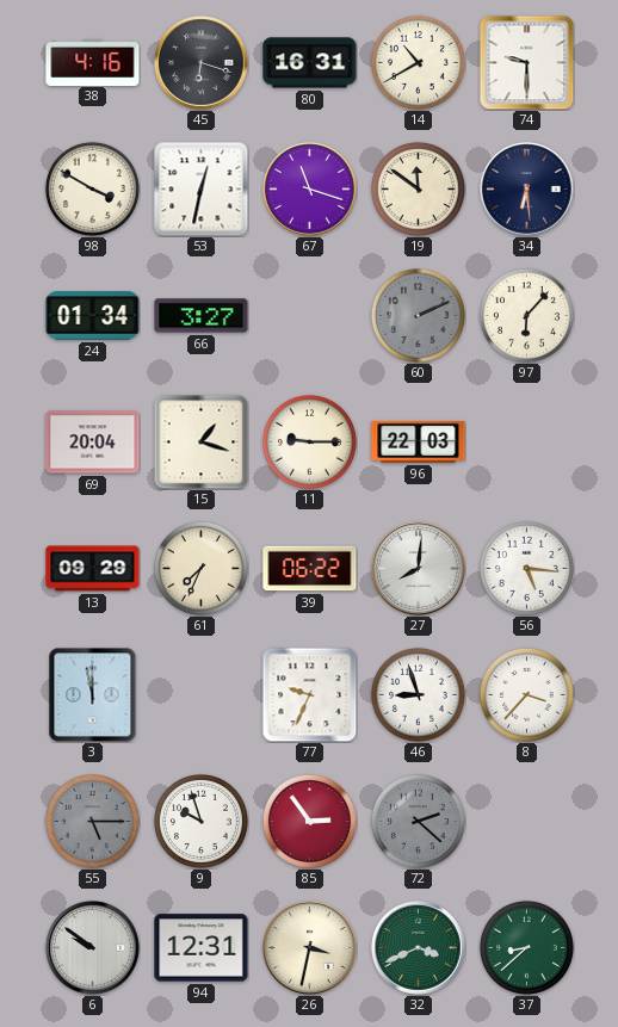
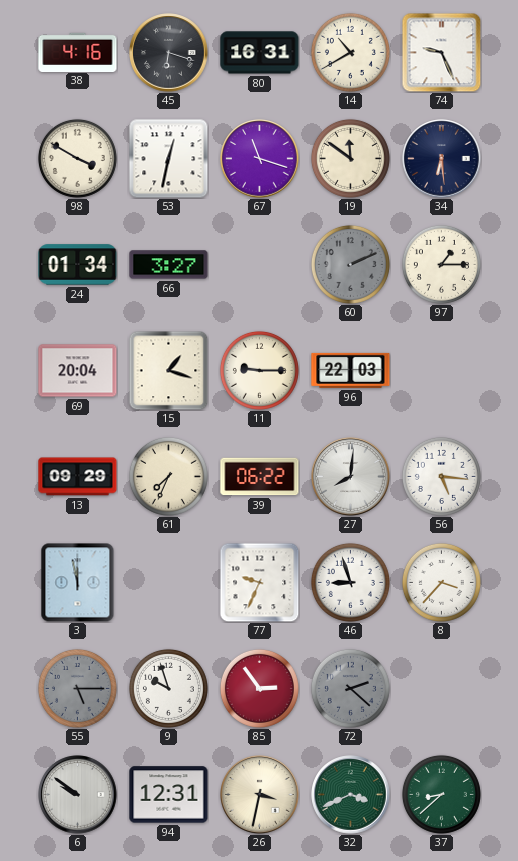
74: 9:30 -> 9:26 (441, 52)
97: 6:07 -> 1:15 (441, 264)
